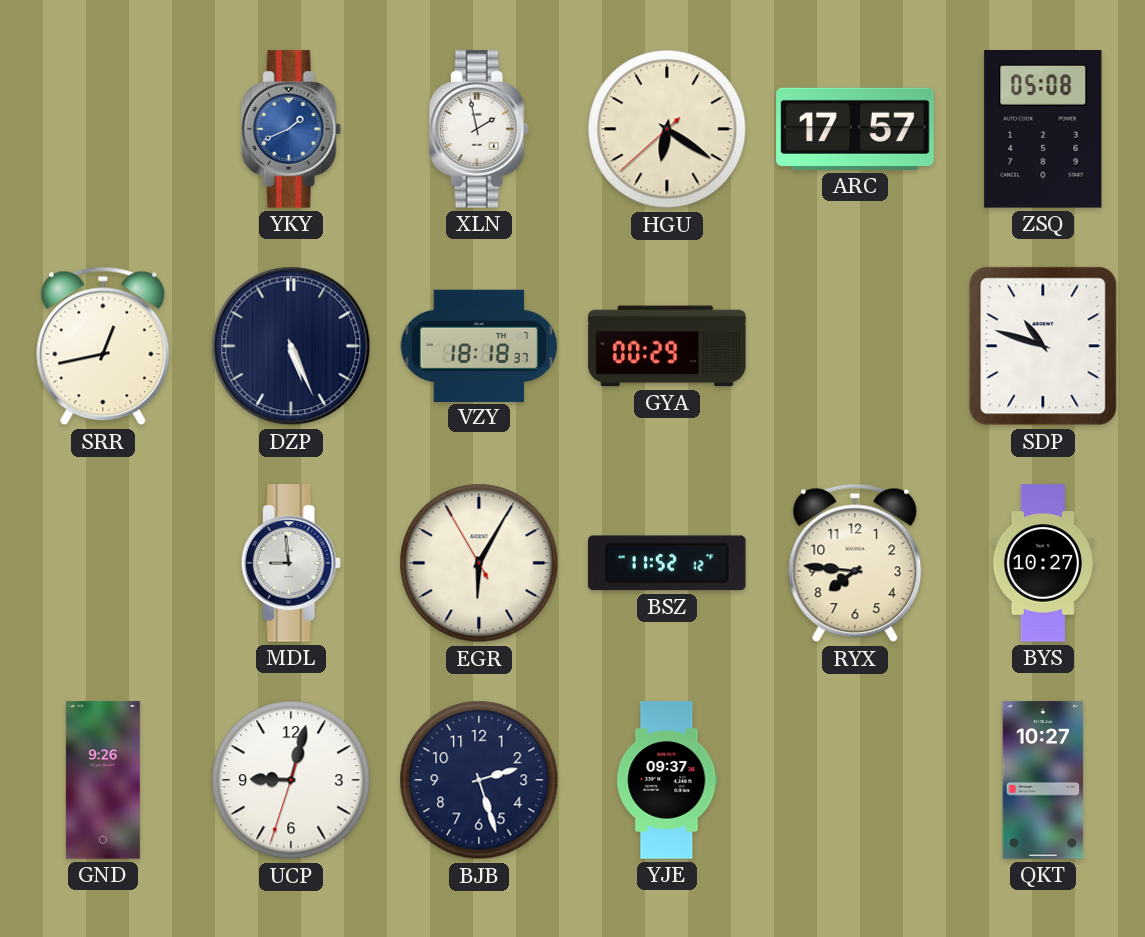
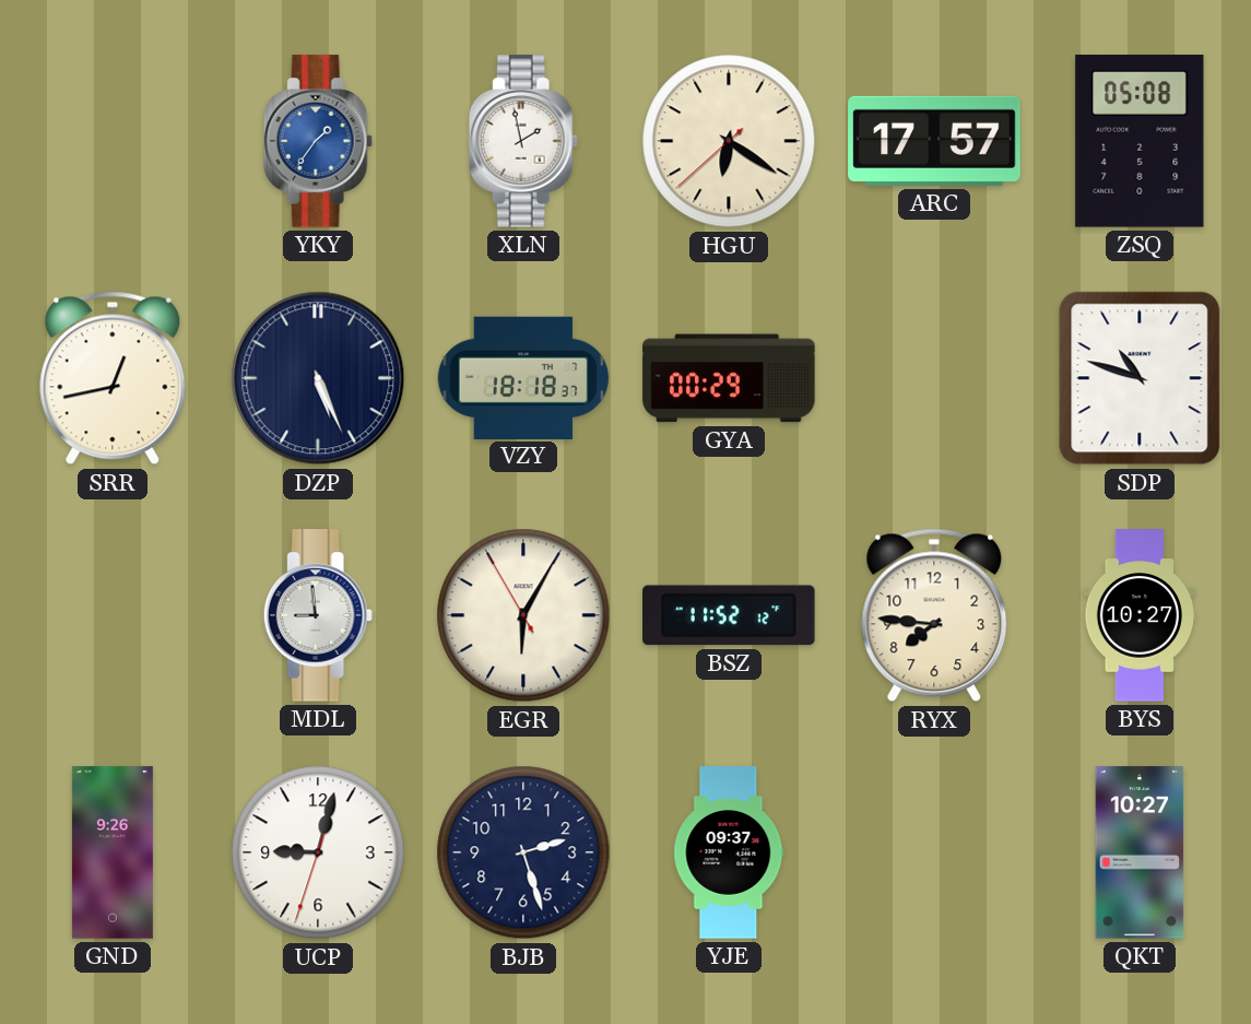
YKY: 1:41 -> 1:36 (318, 141)
